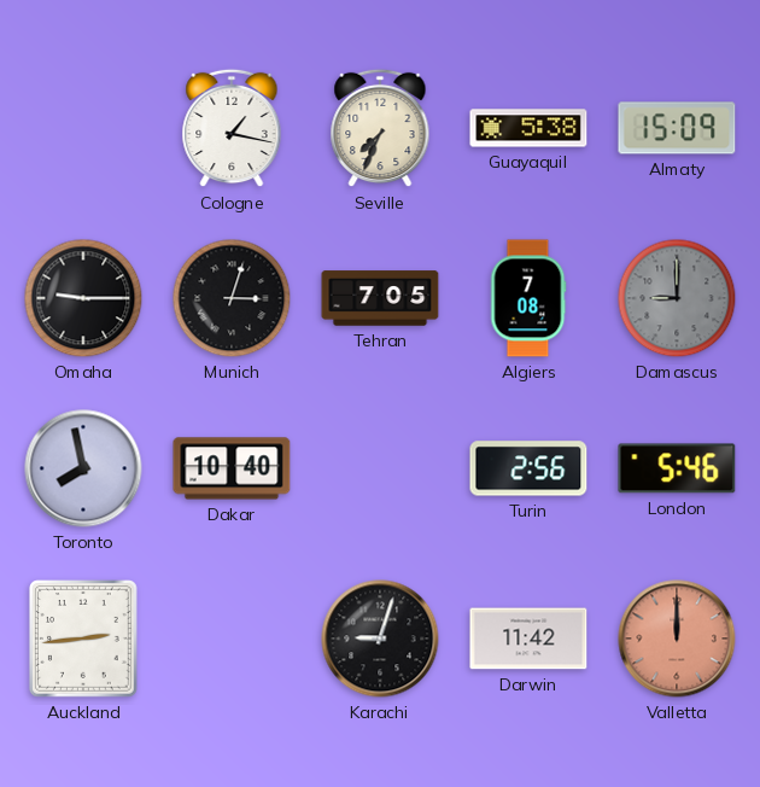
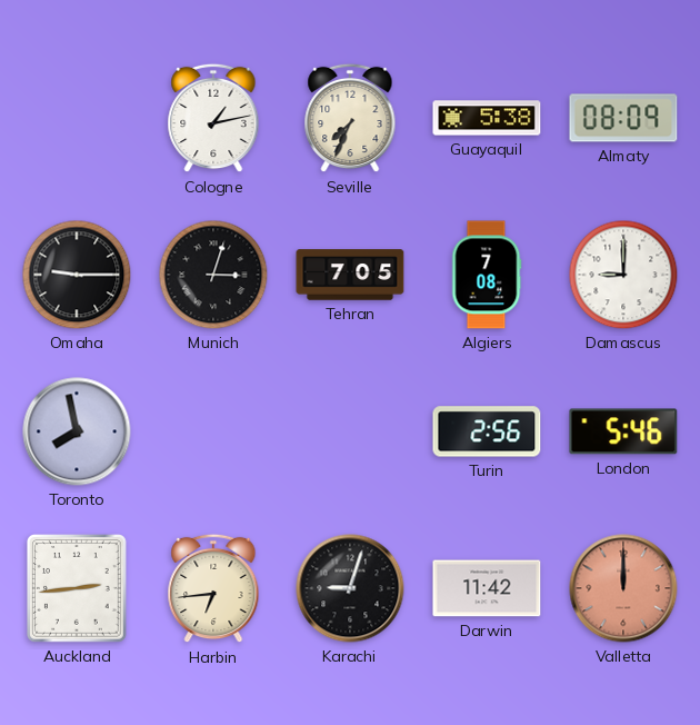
Cologne: 1:17 -> 1:13 (213, 118)
Almaty: 15:09 -> 08:09 (623, 118)
Damascus dial: grey -> white (623, 275)
Dakar: 10:40 -> none (232, 468)
Harbin: none -> 6:44 (213, 588)
